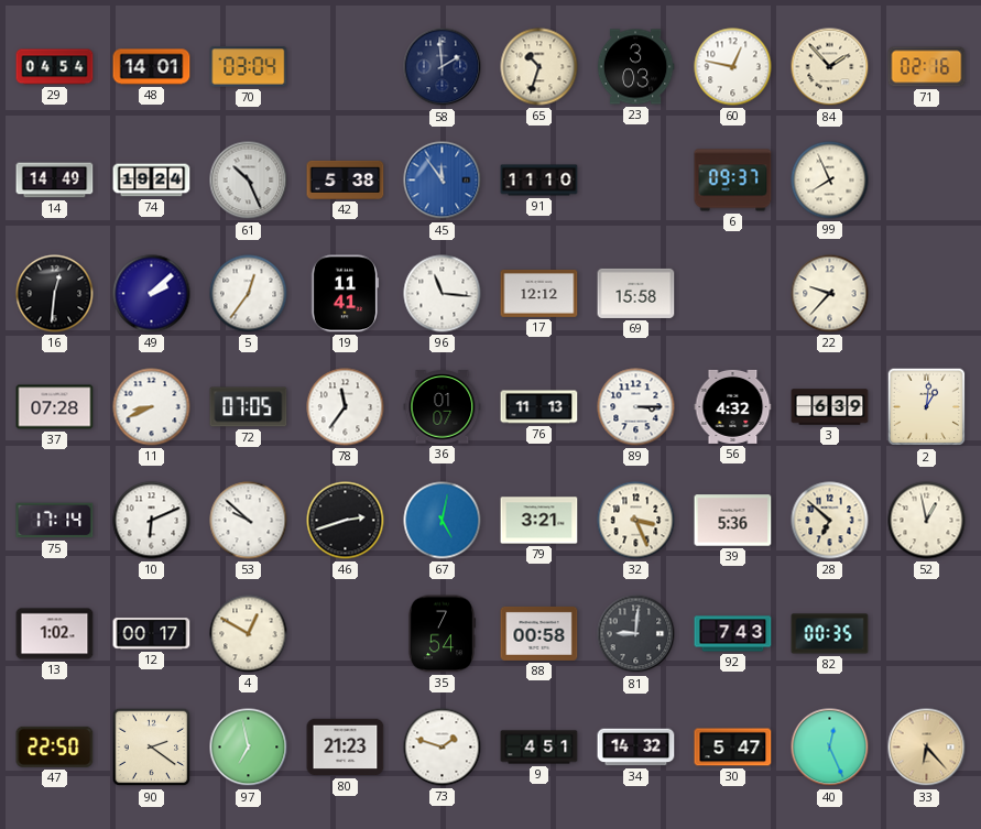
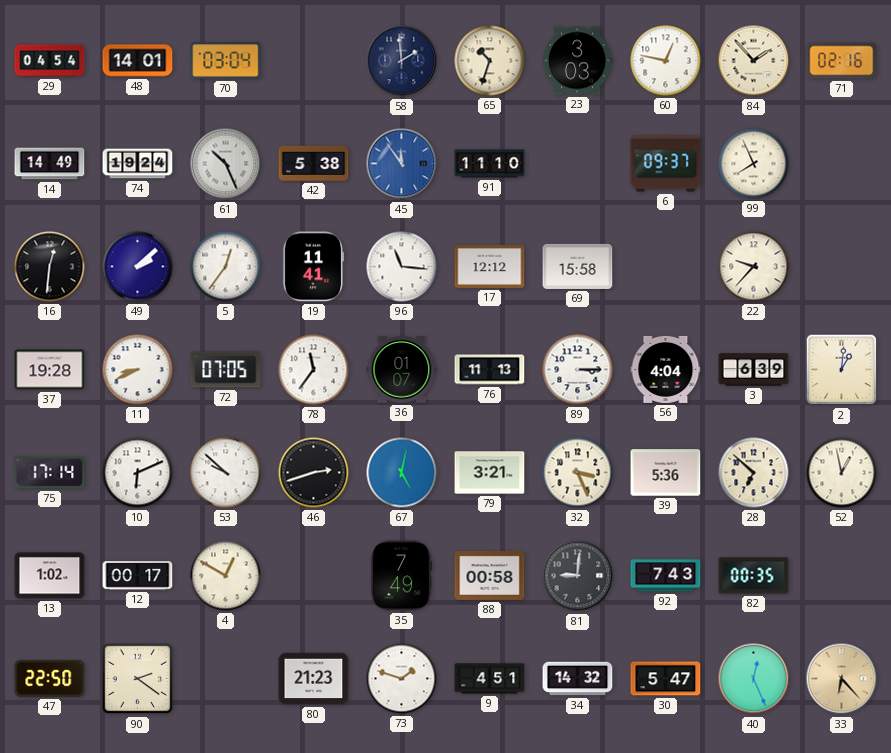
37: 07:28 -> 19:28 (50, 370)
56: 4:32 -> 4:04 (666, 369)
35: 7:54 -> 7:49 (401, 576)
97: 6:58 -> none (249, 748)
